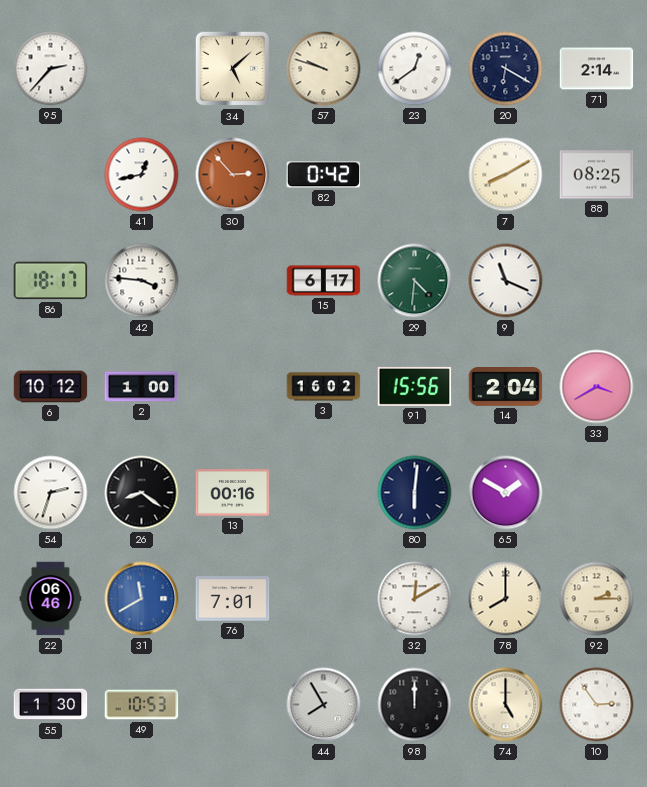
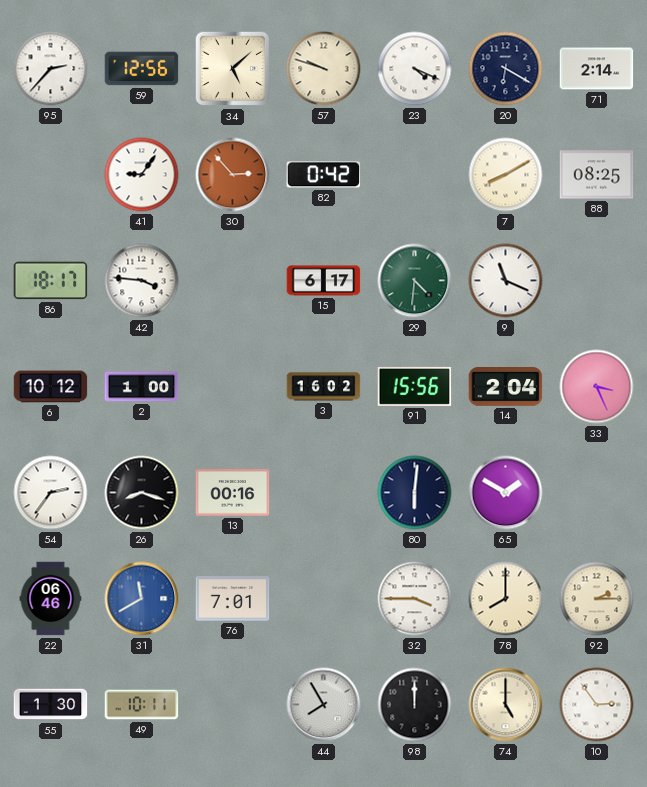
59: none -> 12:56 (142, 69)
23: 12:39 -> 4:19 (415, 69)
41: 12:43 -> 9:06 (142, 175)
33: 3:40 -> 3:26 (597, 387)
54: 2:33 -> 2:36 (51, 493)
26: 8:21 -> 8:18 (142, 493)
32: 12:10 -> 3:45 (415, 599)
49: 10:53 -> 10:11 (142, 705)
